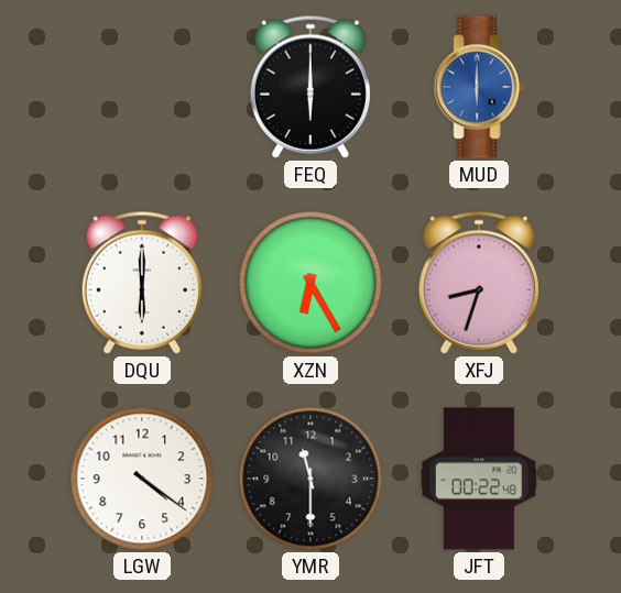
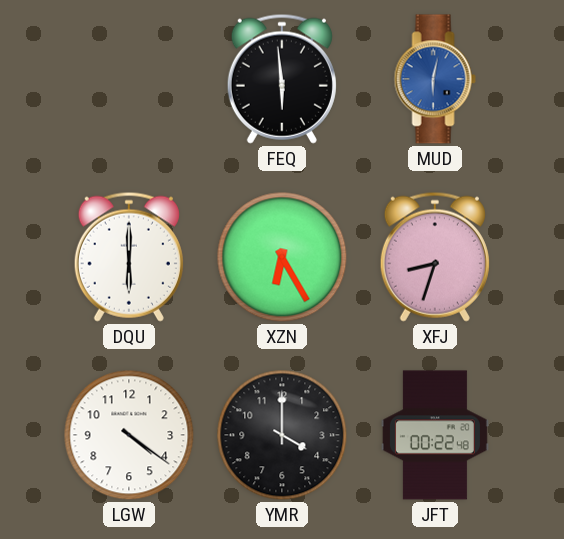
FEQ: 6:00 -> 5:59 (282, 79)
MUD: 6:00 -> 6:02 (435, 79)
YMR: 11:30 -> 4:00 (282, 435)
